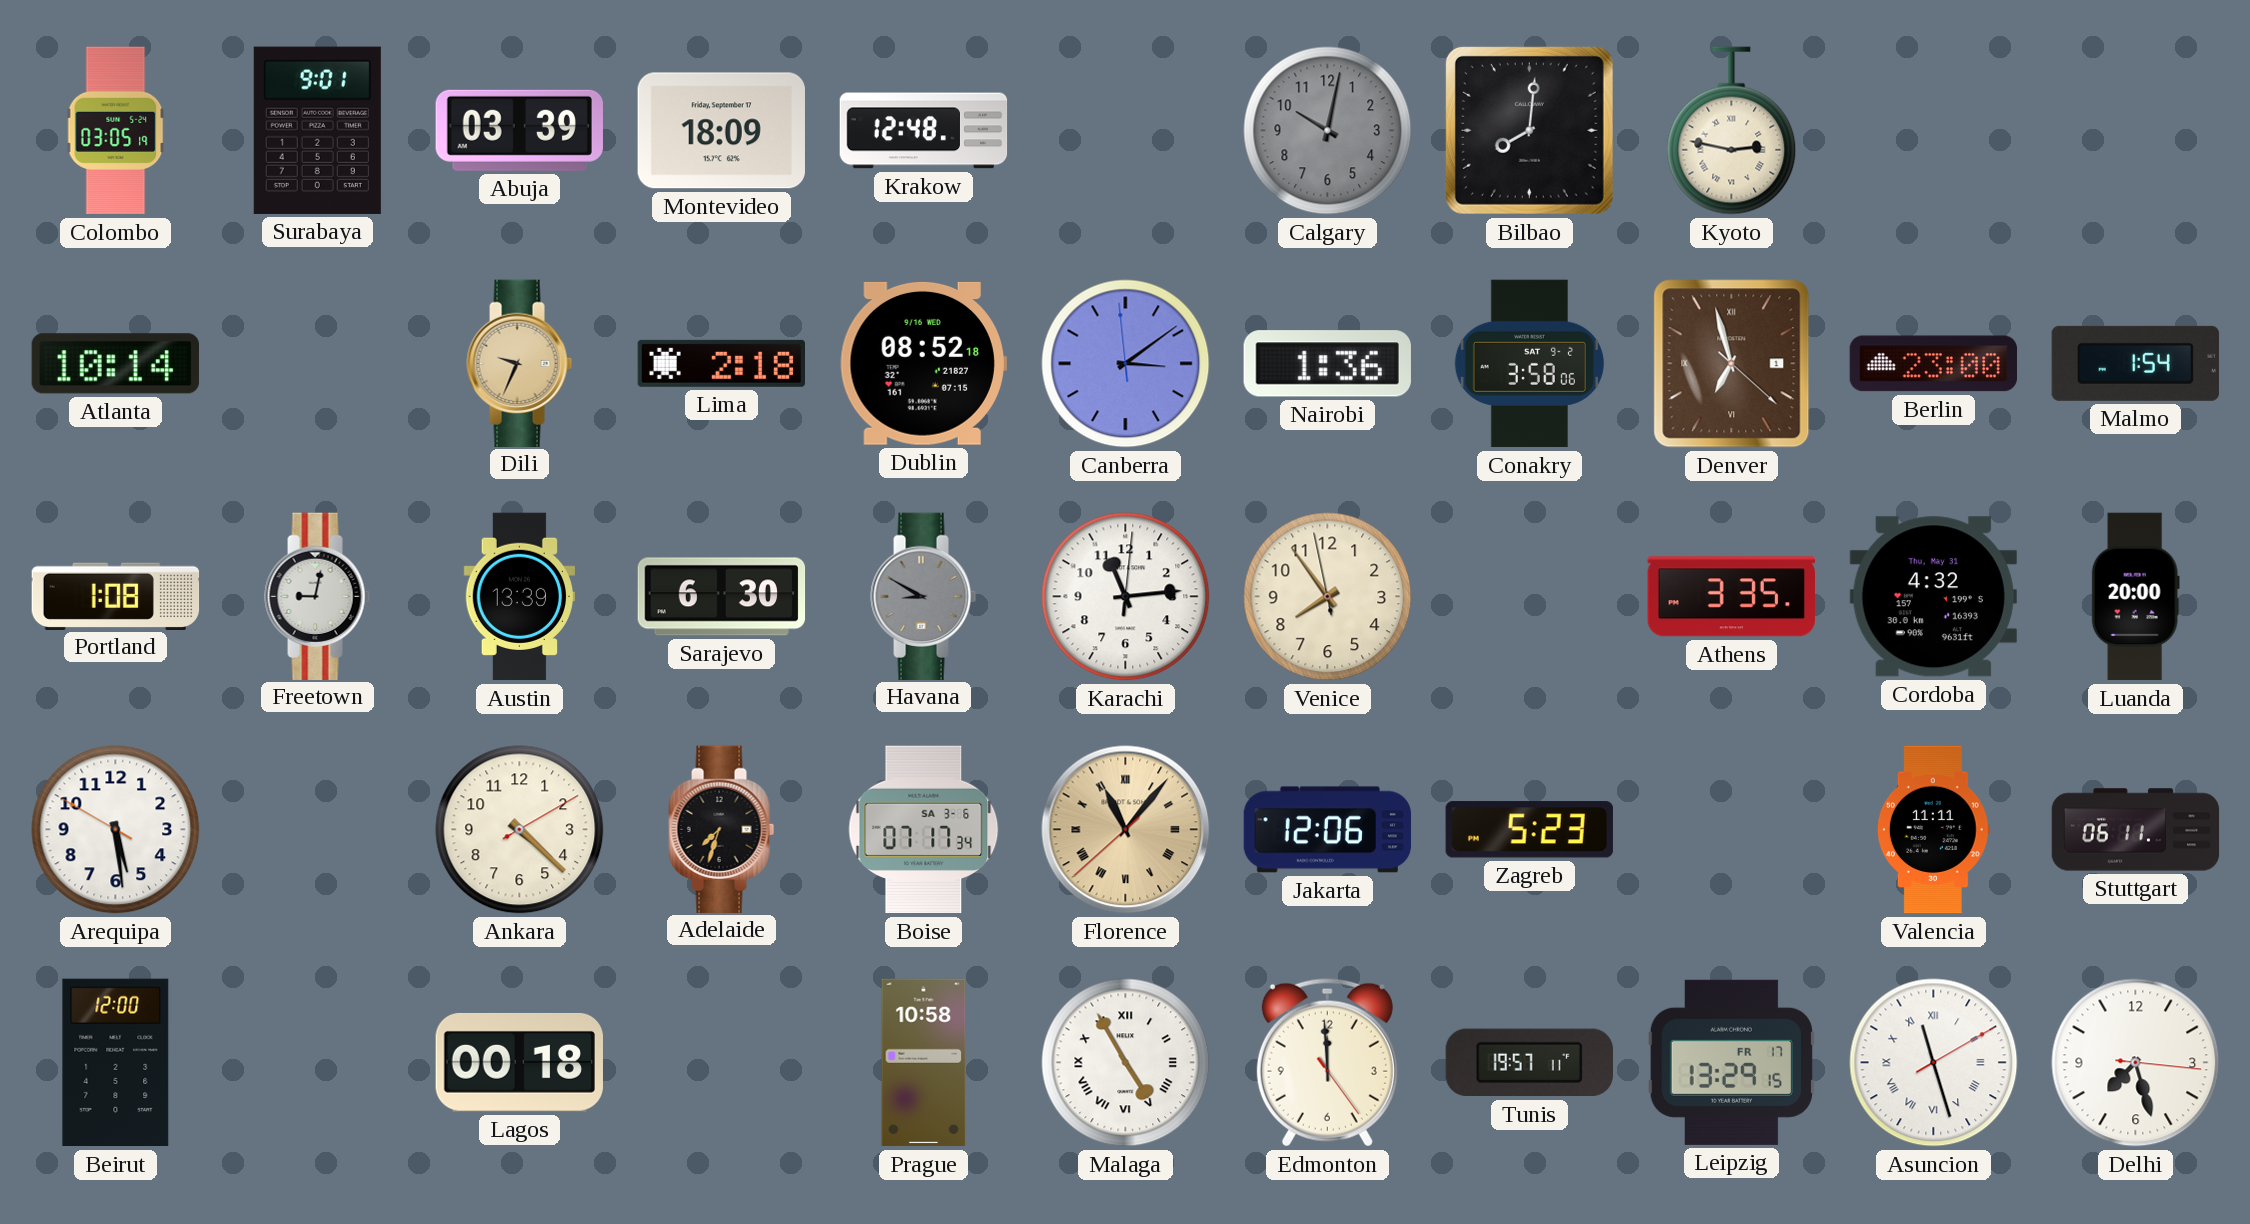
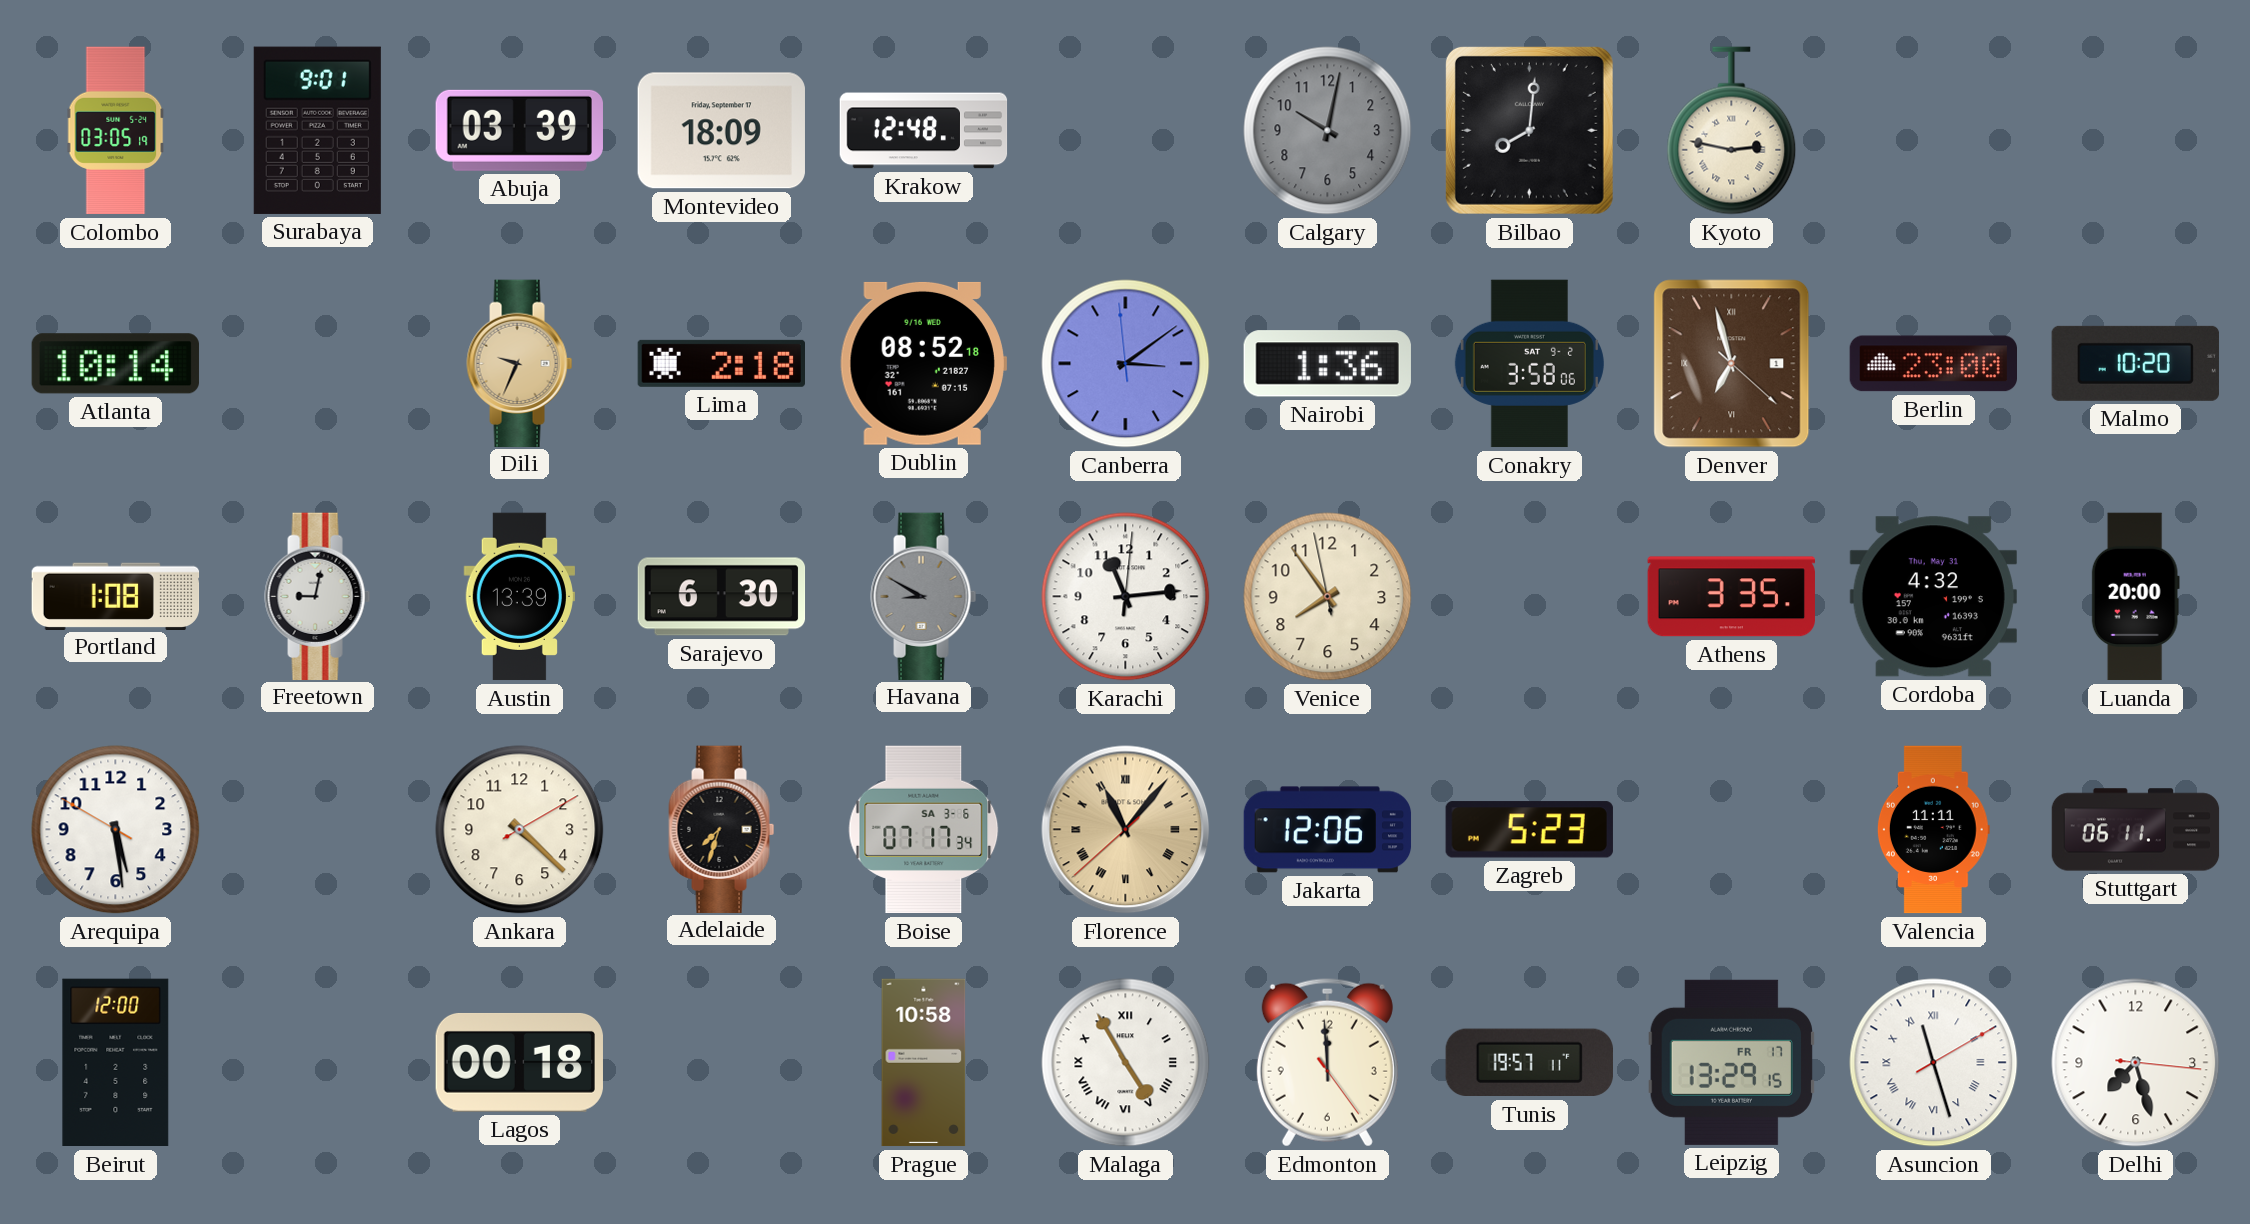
Malmo: 1:54 -> 10:20 (2135, 363)
